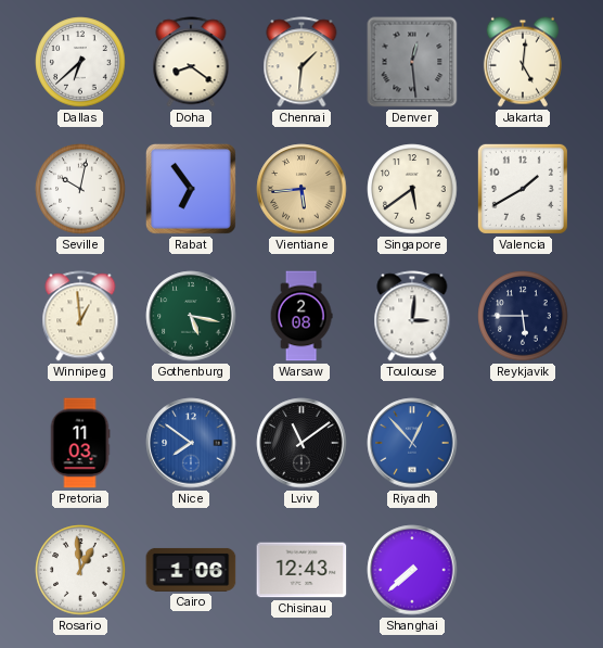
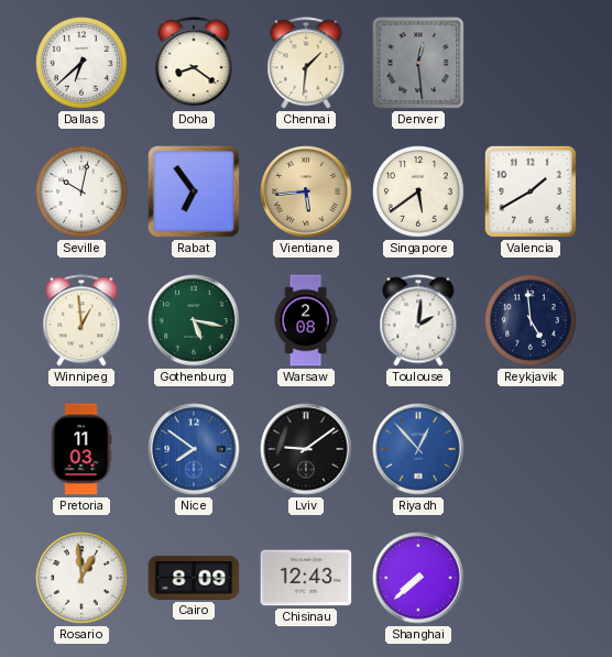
Jakarta: 5:01 -> none (523, 62)
Toulouse: 3:01 -> 2:01 (418, 320)
Reykjavik: 5:45 -> 4:59 (531, 320)
Lviv: 11:09 -> 9:09 (306, 449)
Cairo: 1:06 -> 8:09 (194, 578)
